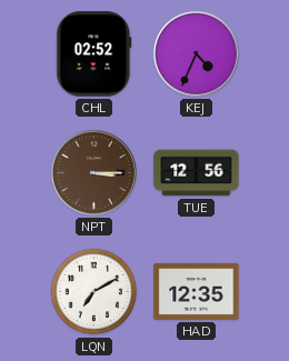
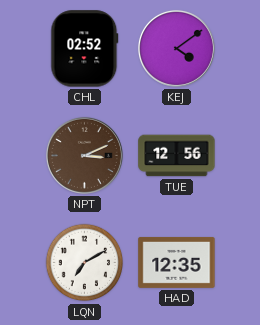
KEJ: 4:34 -> 4:09 (176, 48)
NPT: 3:15 -> 3:11 (84, 155)
